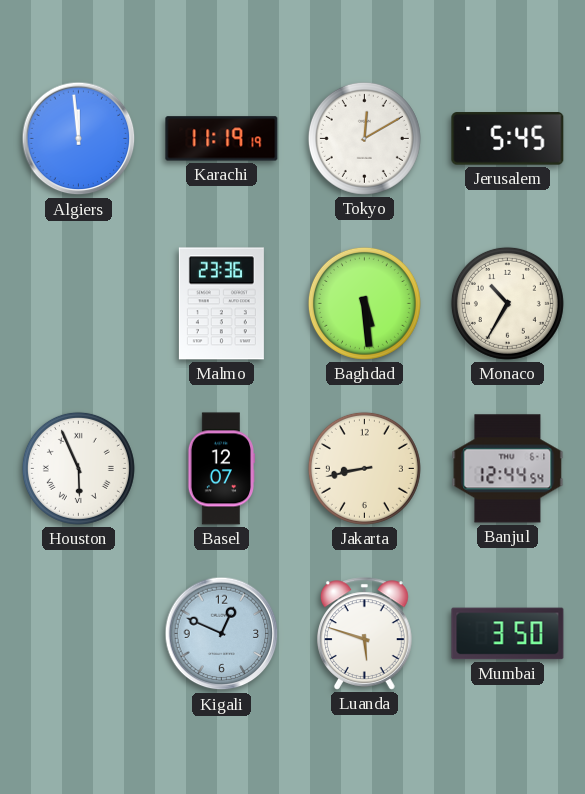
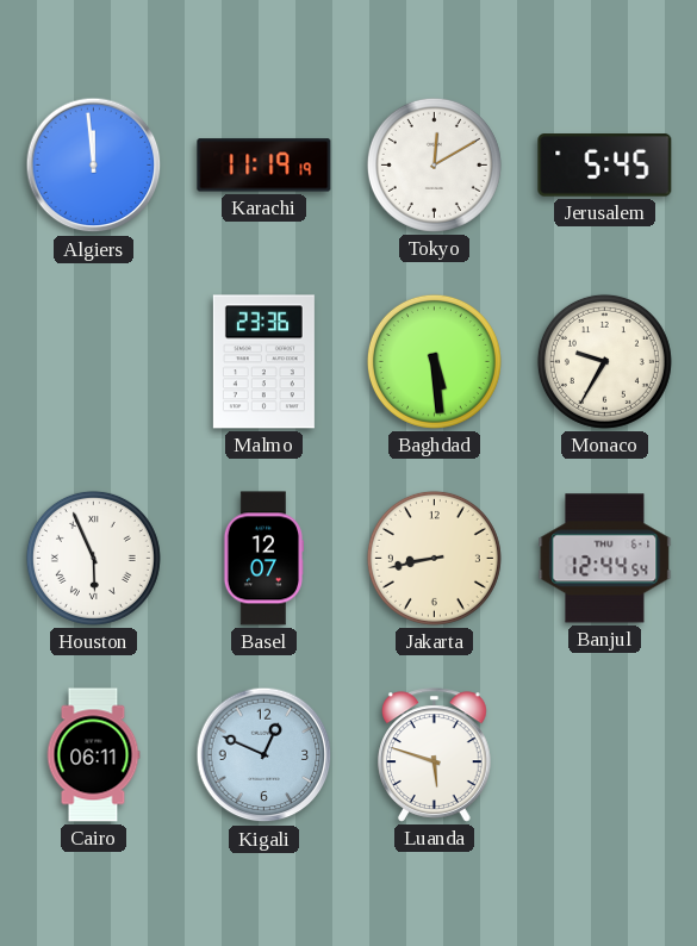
Monaco: 10:35 -> 9:35 (604, 361)
Cairo: none -> 06:11 (93, 755)
Mumbai: 3:50 -> none (508, 634)
